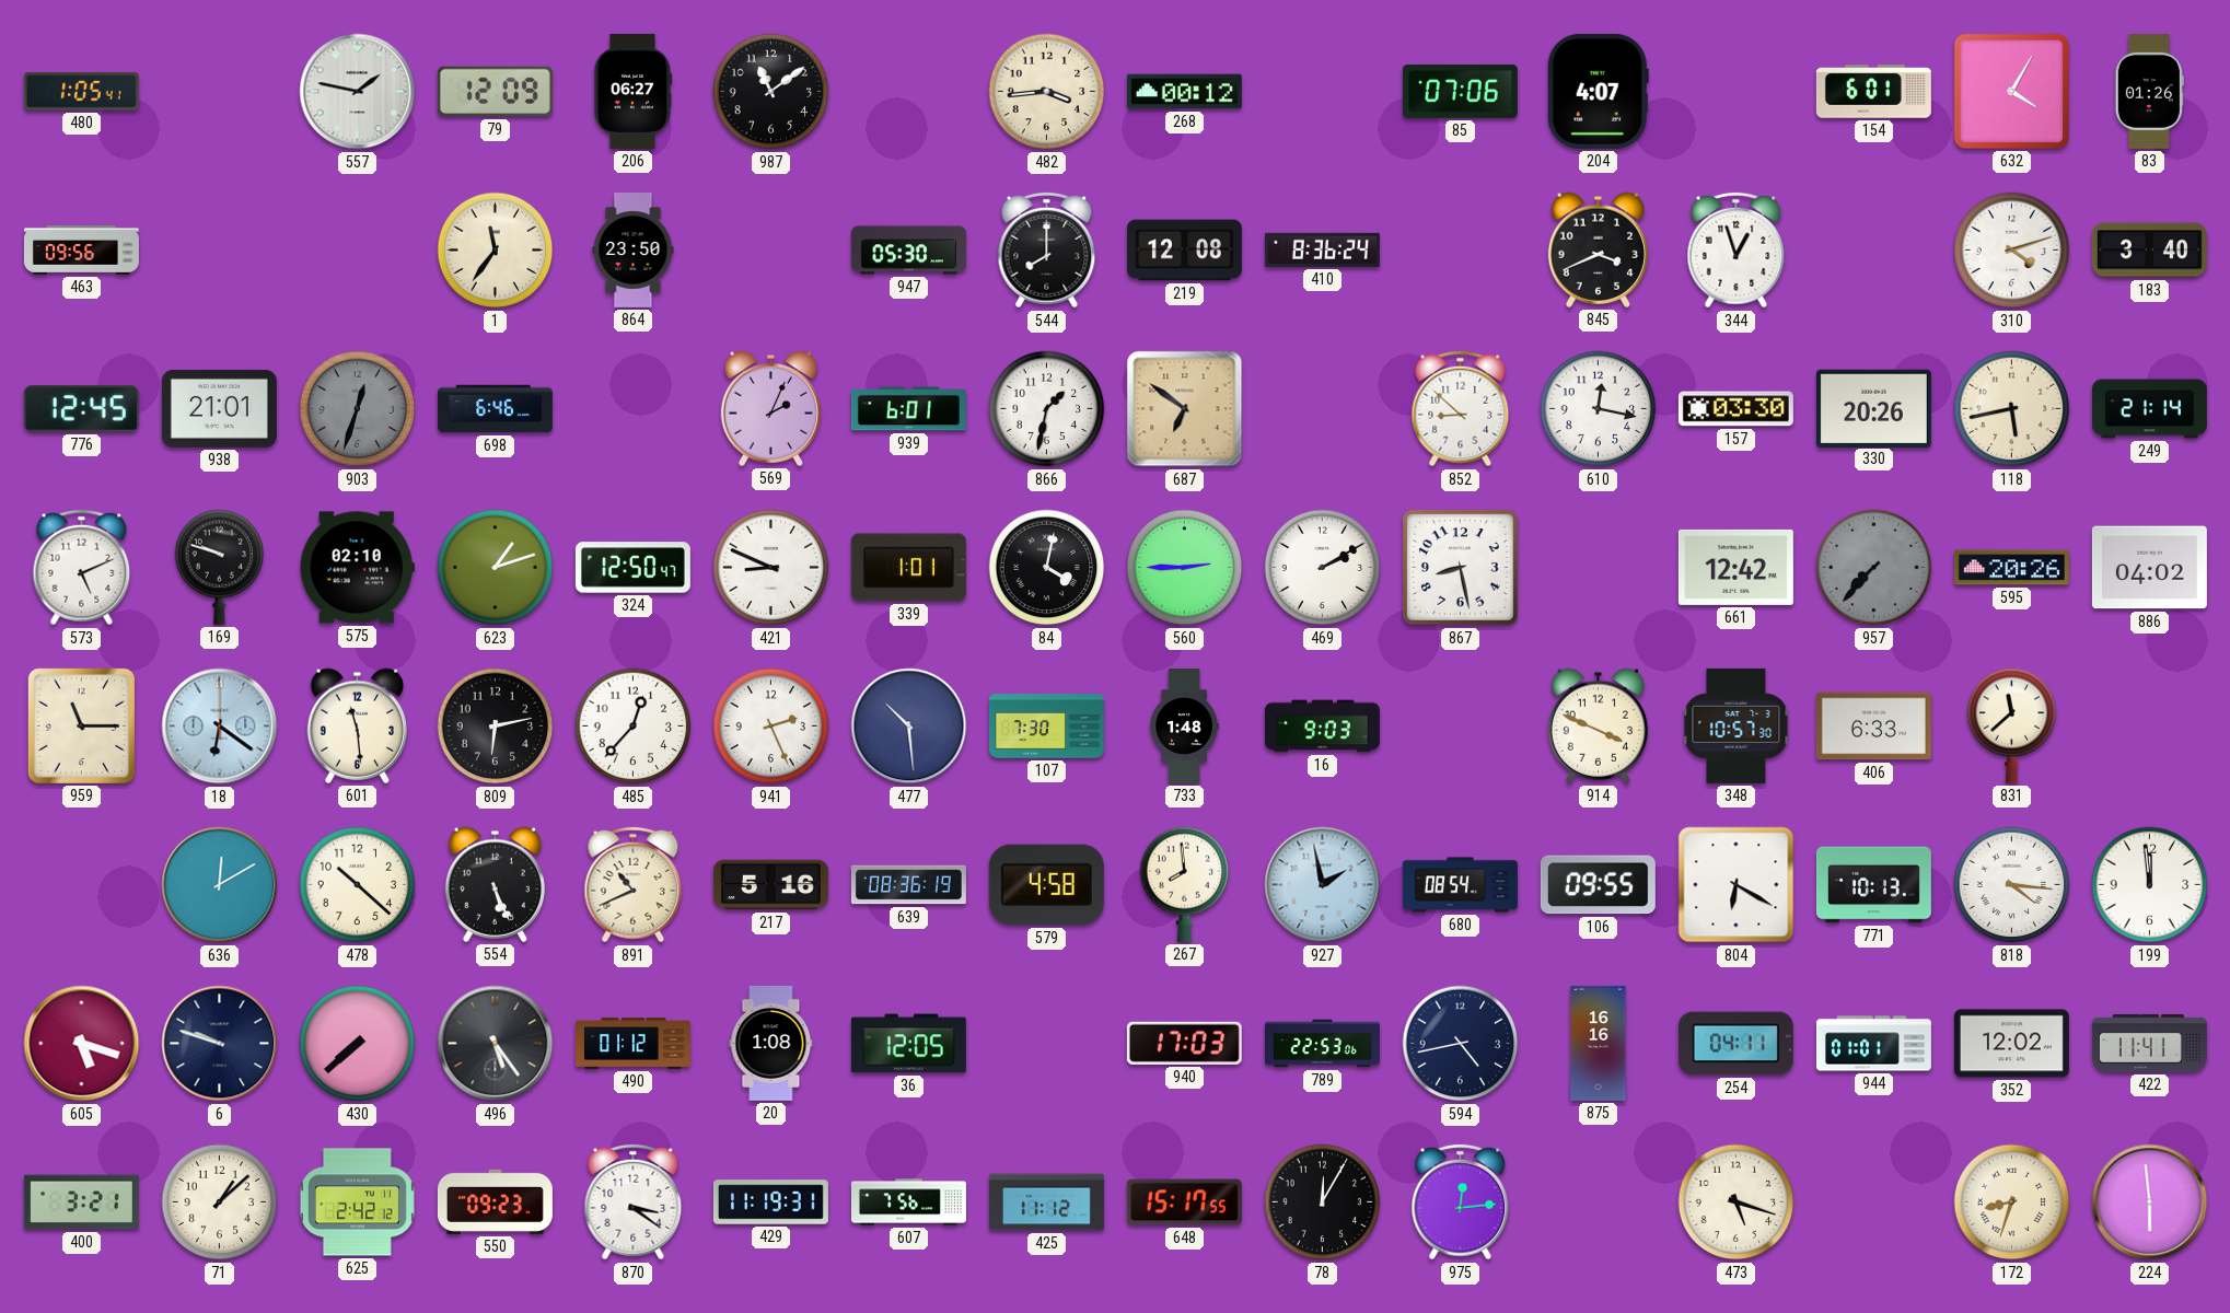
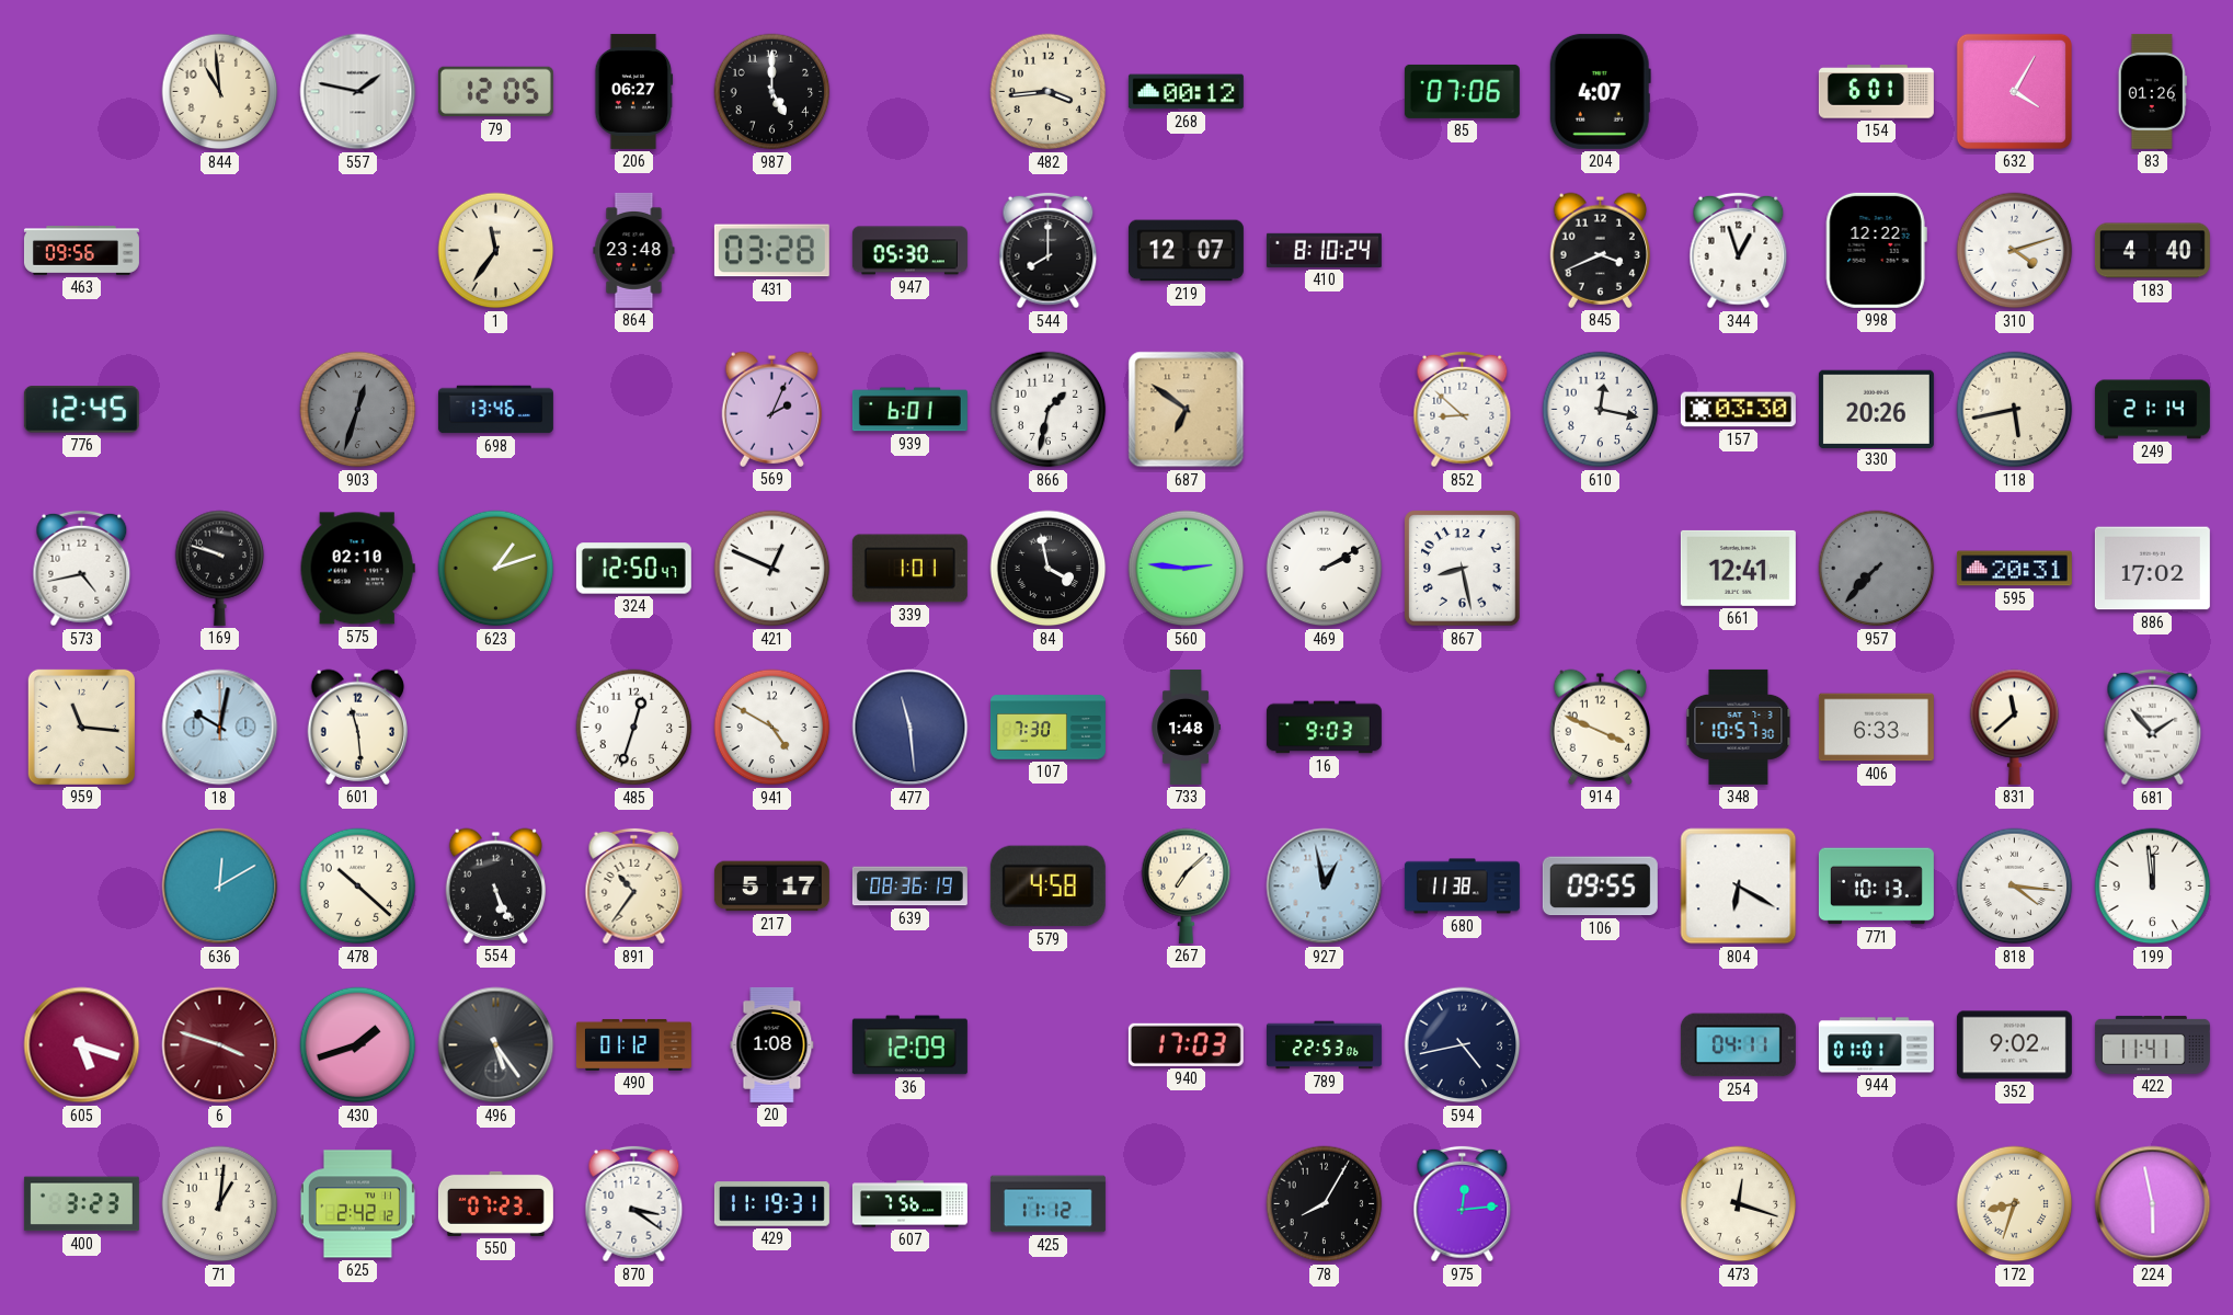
480: 1:05 -> none (81, 92)
844: none -> 10:59 (220, 92)
79: 12:09 -> 12:05 (495, 92)
987: 11:09 -> 5:00 (772, 92)
864: 23:50 -> 23:48 (634, 250)
431: none -> 03:28 (771, 251)
219: 12:08 -> 12:07 (1186, 251)
410: 8:36 -> 8:10 (1324, 250)
998: none -> 12:22 (1876, 250)
183: 3:40 -> 4:40 (2152, 251)
938: 21:01 -> none (219, 408)
698: 6:46 -> 13:46 (495, 410)
573: 5:11 -> 4:43 (82, 569)
421: 8:49 -> 12:49 (772, 569)
84: 4:02 -> 3:58 (1049, 569)
560: 2:45 -> 2:46 (1187, 569)
661: 12:42 -> 12:41 (1738, 568)
595: 20:26 -> 20:31 (2014, 569)
886: 04:02 -> 17:02 (2152, 569)
959: 11:15 -> 11:16 (81, 727)
18: 6:21 -> 10:02 (220, 728)
809: 6:13 -> none (496, 727)
485: 12:37 -> 12:33 (634, 728)
941: 2:26 -> 4:50 (772, 728)
477: 10:29 -> 11:29 (911, 728)
681: none -> 1:53 (2153, 728)
891: 10:41 -> 10:36 (634, 887)
217: 5:16 -> 5:17 (771, 887)
267: 7:59 -> 7:08 (1187, 885)
927: 1:58 -> 12:58 (1325, 887)
680: 08:54 -> 11:38 (1462, 887)
6: 9:48 -> 3:48 (220, 1045)
6 dial: navy -> burgundy (220, 1045)
430: 7:38 -> 1:42 (358, 1045)
36: 12:05 -> 12:09 (909, 1045)
875: 16:16 -> none (1599, 1043)
352: 12:02 -> 9:02 (2014, 1045)
400: 3:21 -> 3:23 (81, 1204)
71: 1:08 -> 1:01 (220, 1204)
550: 09:23 -> 07:23 (495, 1203)
648: 15:17 -> none (1184, 1202)
78: 12:05 -> 8:05 (1325, 1204)
473: 5:18 -> 12:18 (1739, 1204)
224: 5:59 -> 5:58 (2153, 1204)
